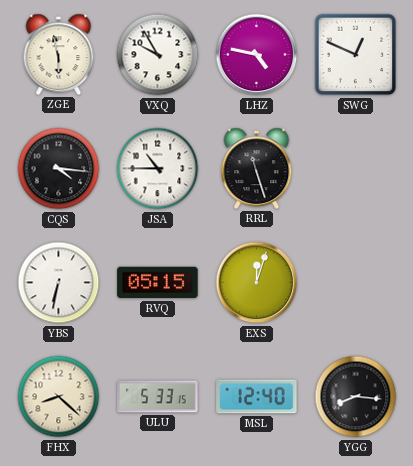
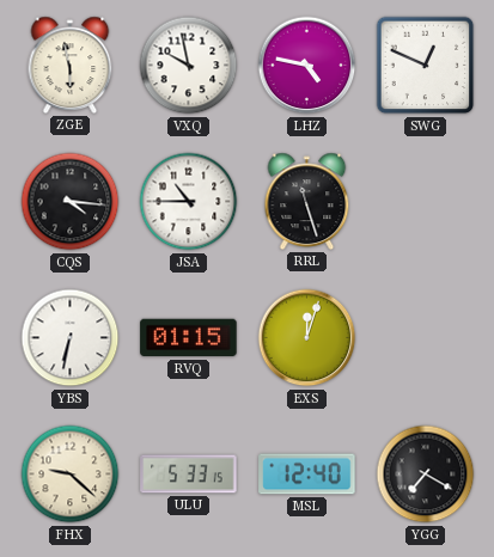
VXQ: 9:55 -> 9:58 (189, 66)
RVQ: 05:15 -> 01:15 (189, 338)
FHX: 8:22 -> 9:22 (71, 475)
YGG: 8:16 -> 7:20 (426, 475)
